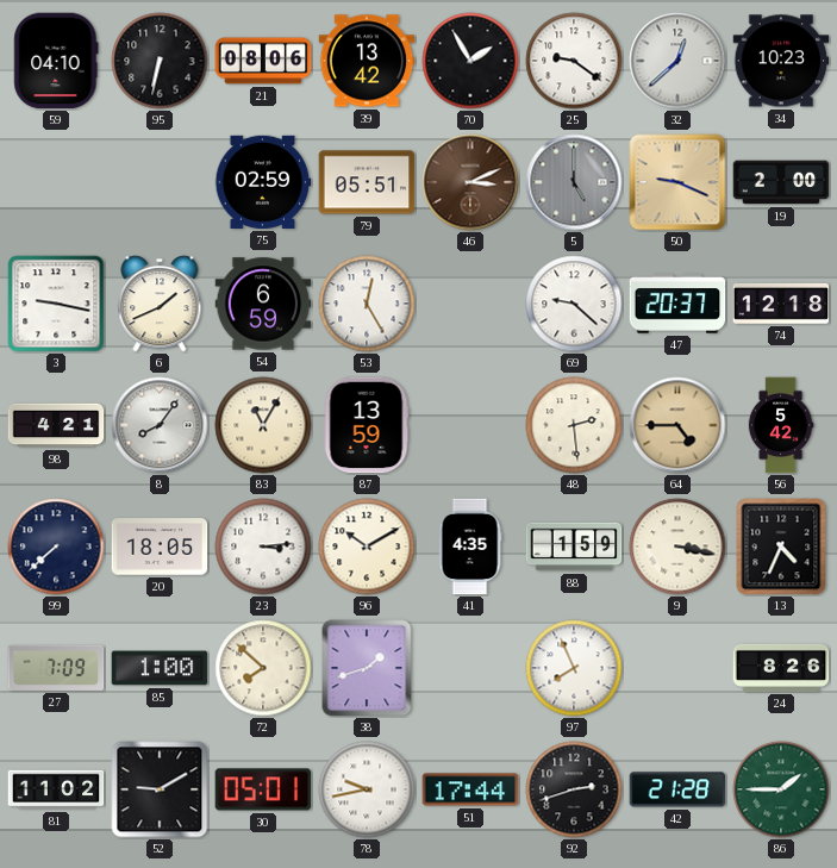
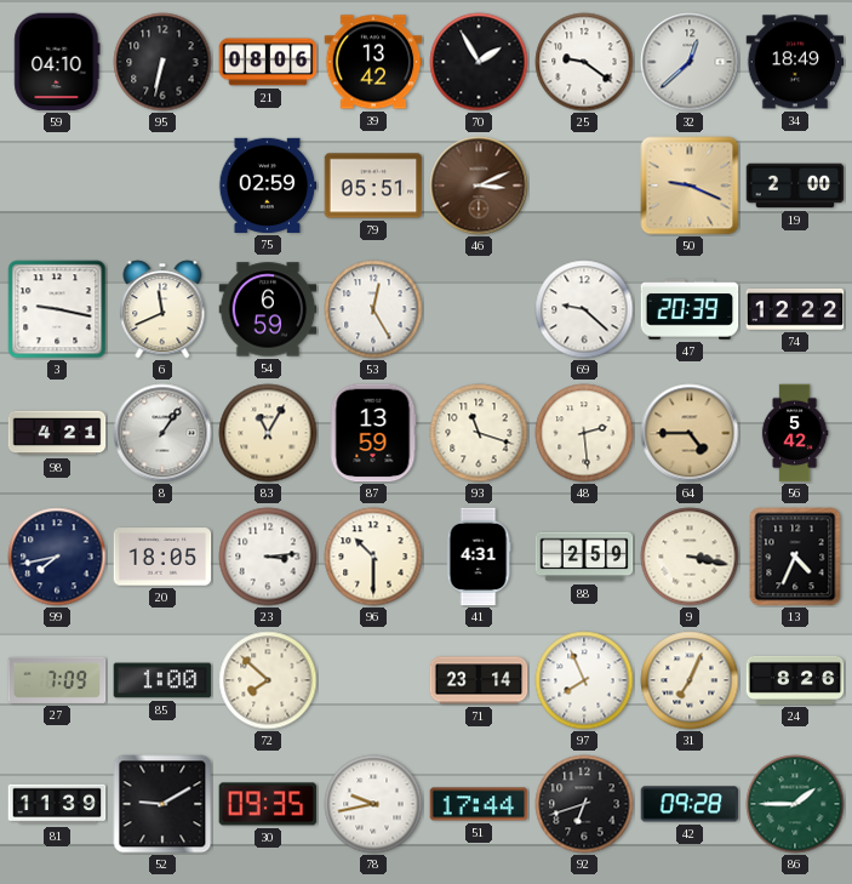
34: 10:23 -> 18:49 (795, 62)
5: 5:00 -> none (574, 182)
6: 1:41 -> 11:41 (162, 309)
47: 20:37 -> 20:39 (690, 309)
74: 12:18 -> 12:22 (795, 309)
8: 8:06 -> 1:06 (162, 433)
93: none -> 11:18 (479, 433)
99: 7:38 -> 7:43 (57, 557)
96: 10:10 -> 10:30 (373, 557)
41: 4:35 -> 4:31 (479, 557)
88: 1:59 -> 2:59 (584, 557)
38: 1:42 -> none (367, 668)
71: none -> 23:14 (479, 680)
31: none -> 7:04 (690, 680)
81: 11:02 -> 11:39 (57, 804)
30: 05:01 -> 09:35 (268, 804)
92: 2:42 -> 6:42 (584, 804)
42: 21:28 -> 09:28 (690, 804)
